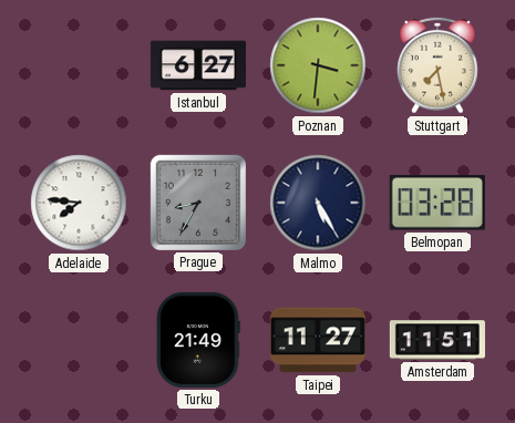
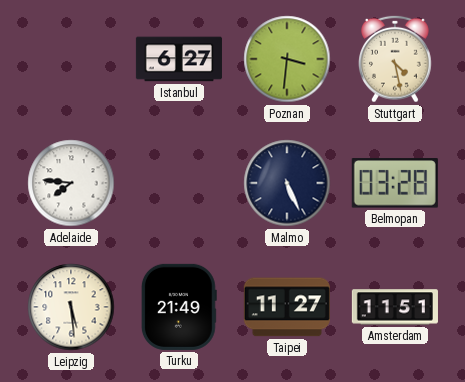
Stuttgart: 7:28 -> 4:28 (396, 59)
Prague: 8:35 -> none (198, 203)
Malmo: 5:25 -> 5:26 (287, 183)
Leipzig: none -> 5:29 (71, 307)
